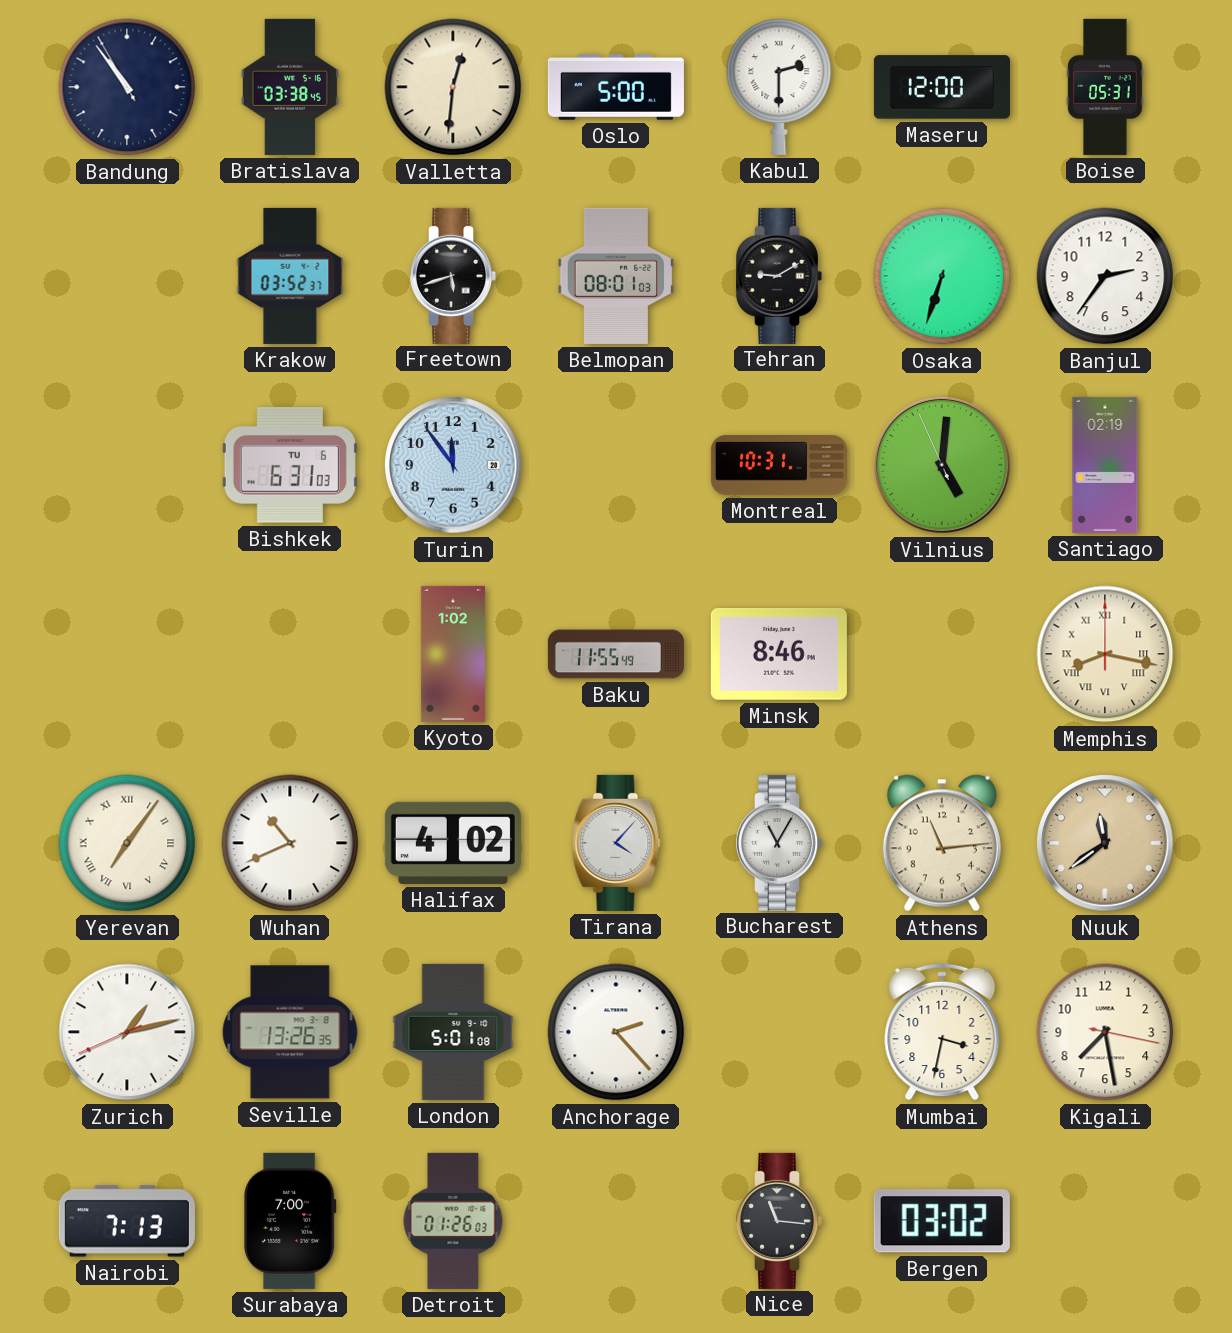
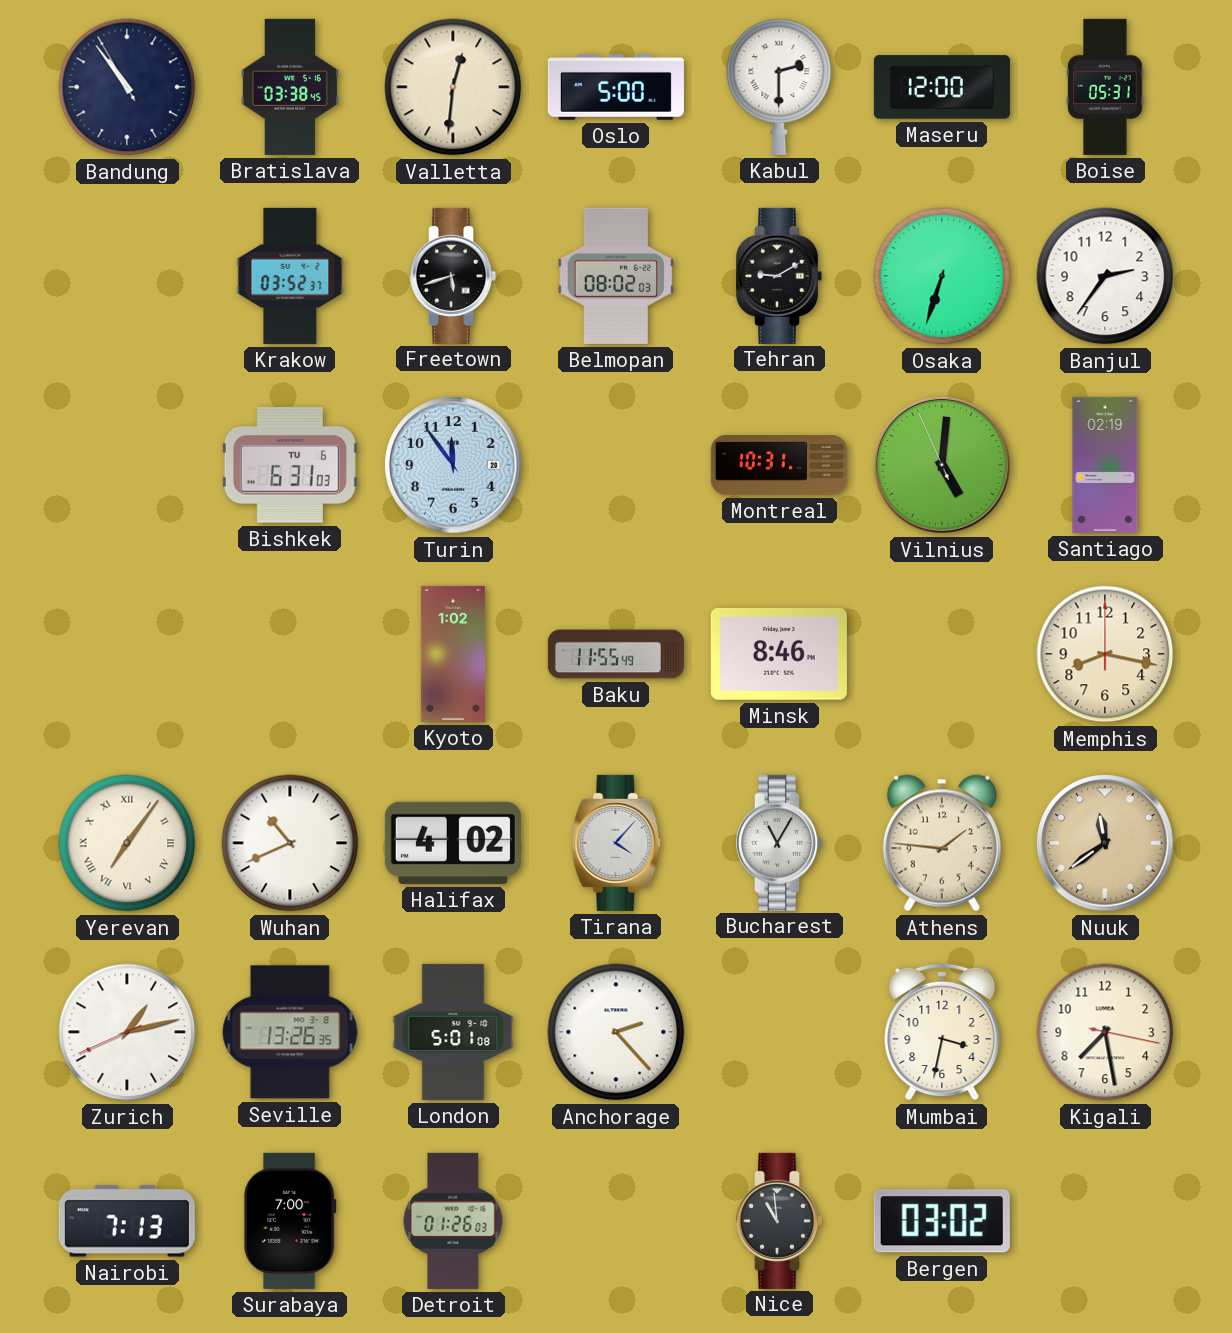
Belmopan: 08:01 -> 08:02 (616, 276)
Memphis numerals: Roman -> Arabic (1105, 654)
Athens: 11:14 -> 1:46 (942, 843)
Nice: 11:16 -> 10:59 (780, 1221)
